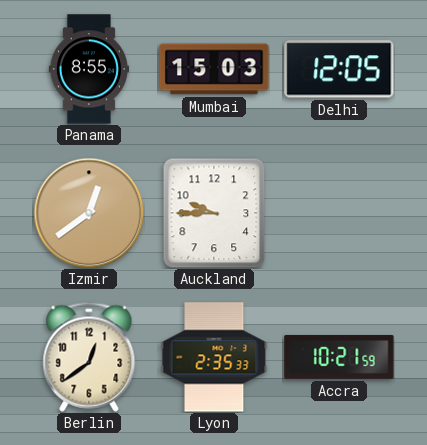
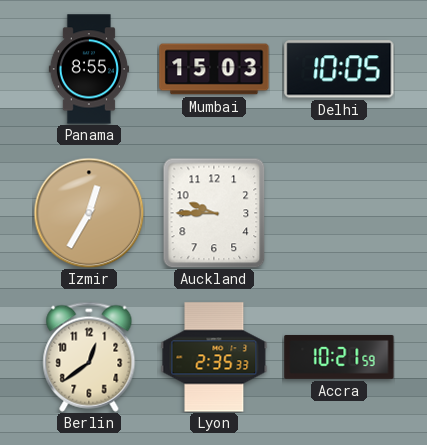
Delhi: 12:05 -> 10:05 (339, 69)
Izmir: 12:39 -> 12:35 (89, 213)
